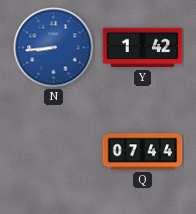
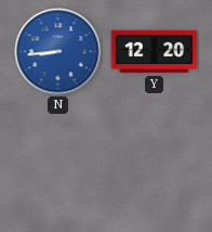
Y: 1:42 -> 12:20 (155, 52)
Q: 07:44 -> none (143, 152)
